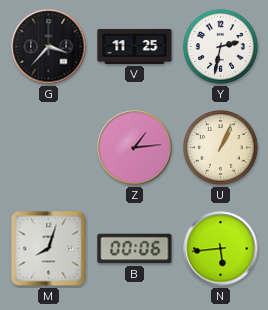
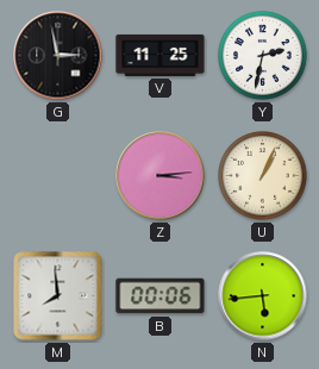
G: 3:37 -> 2:58 (58, 56)
Z: 1:14 -> 3:14 (161, 176)
M: 8:03 -> 7:59 (58, 296)
